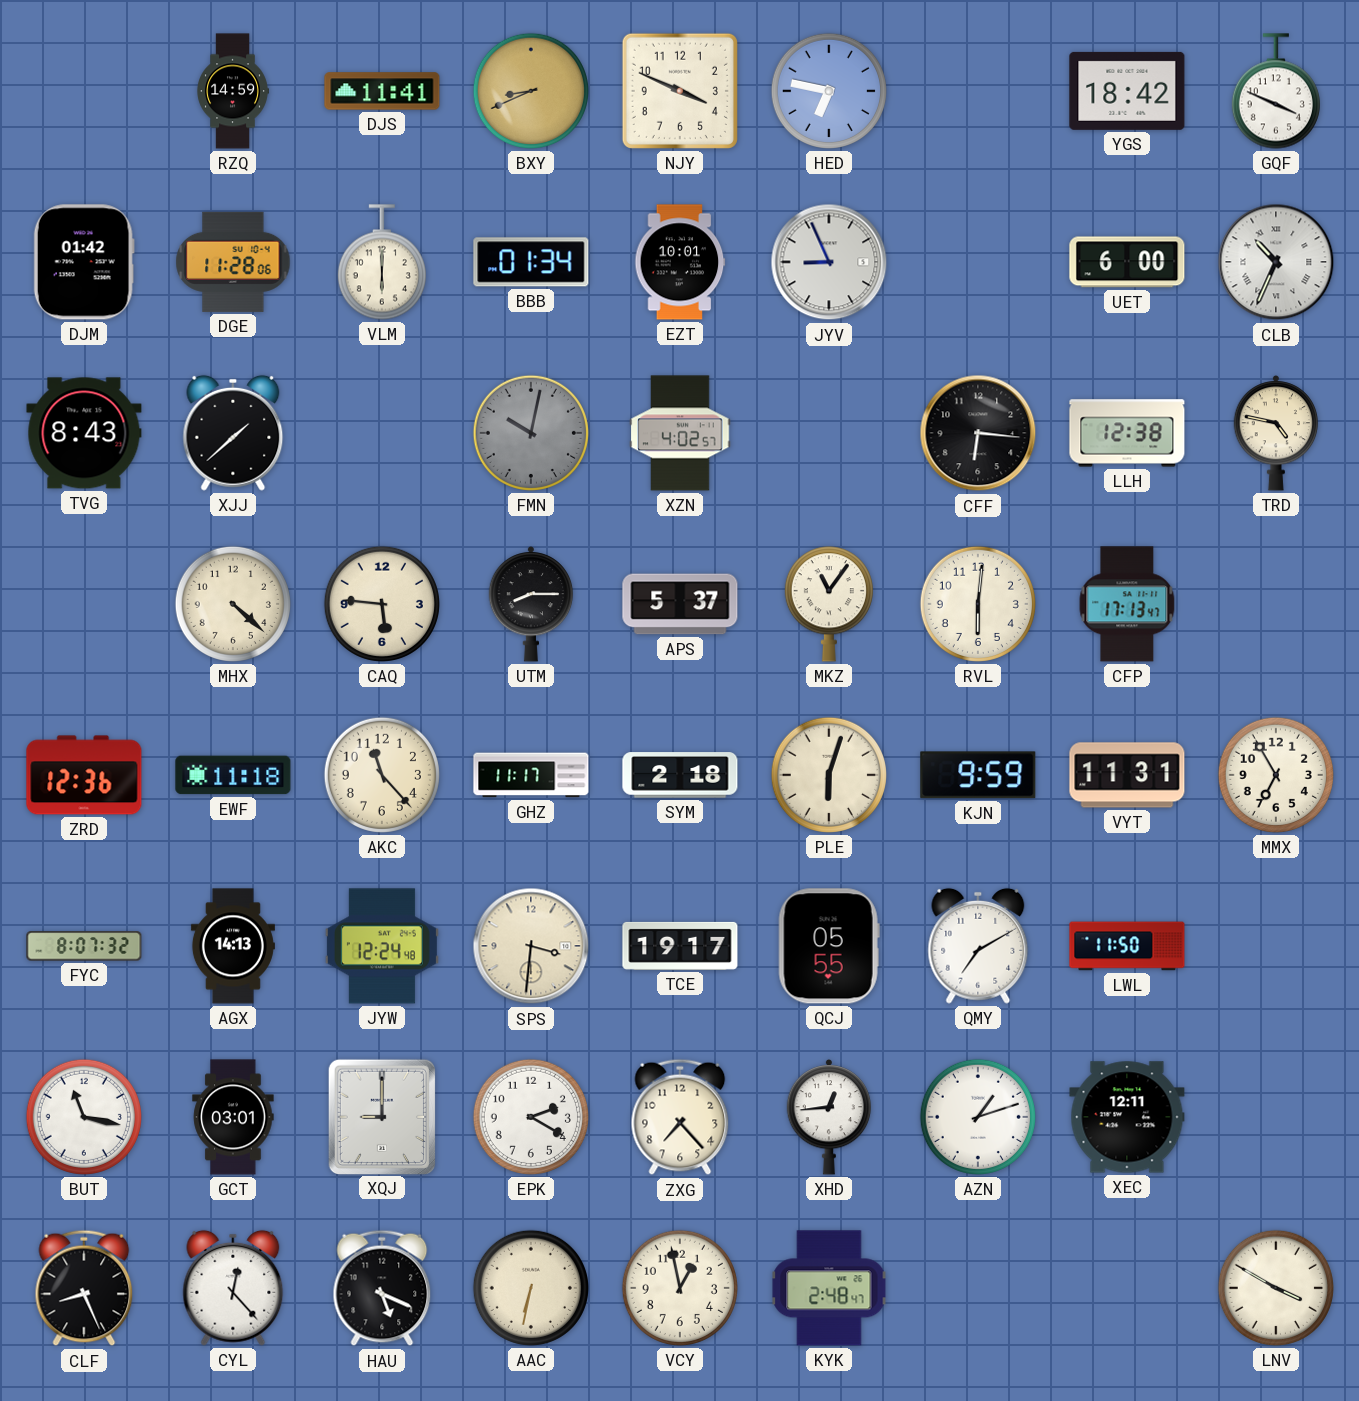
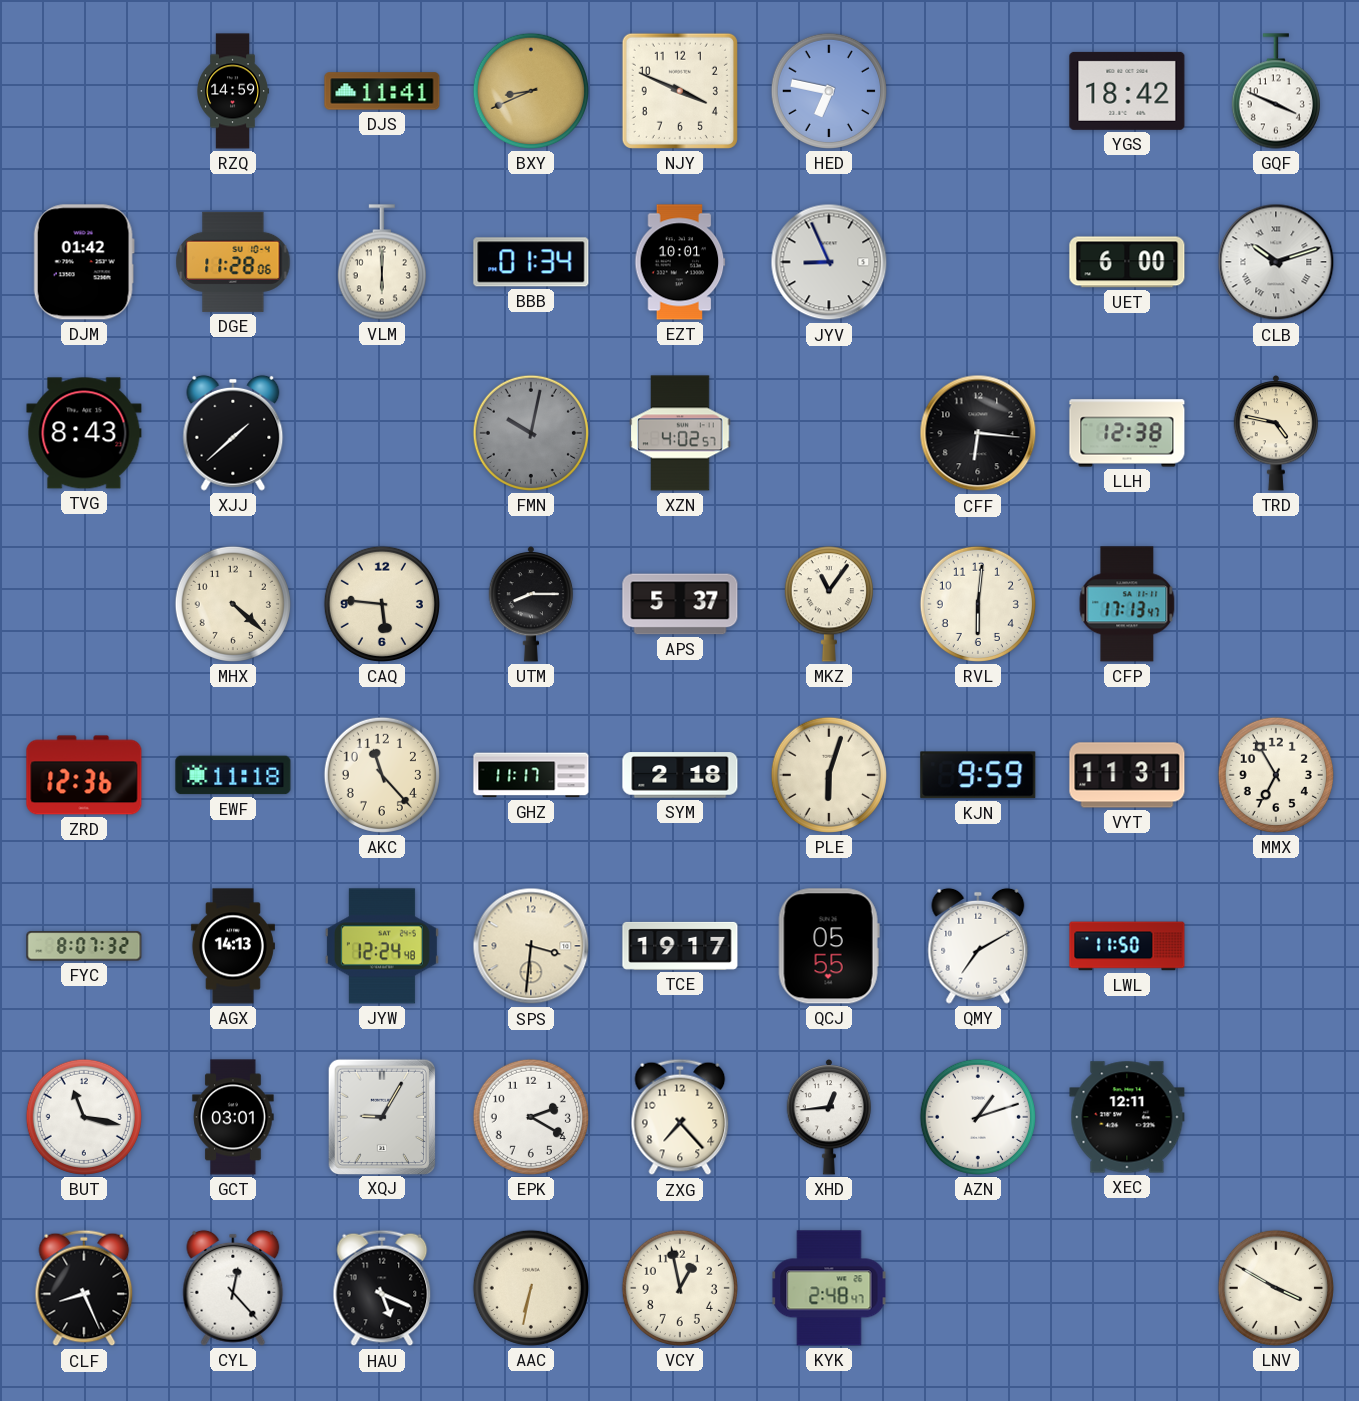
CLB: 10:34 -> 10:12 (1276, 262)
XQJ: 9:00 -> 9:05 (381, 1116)
